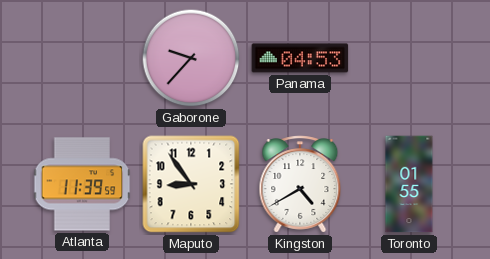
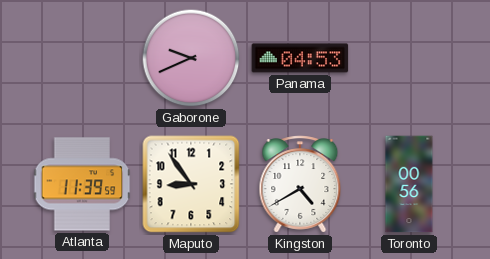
Gaborone: 9:37 -> 9:41 (191, 58)
Toronto: 01:55 -> 00:56 (409, 184)
